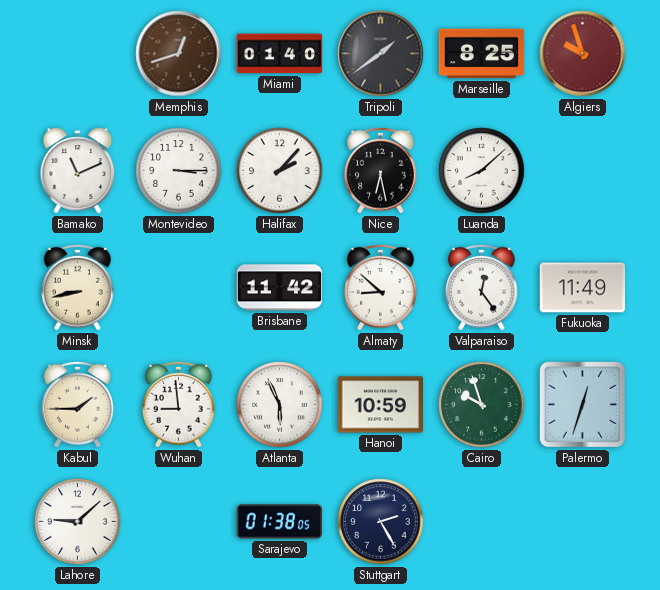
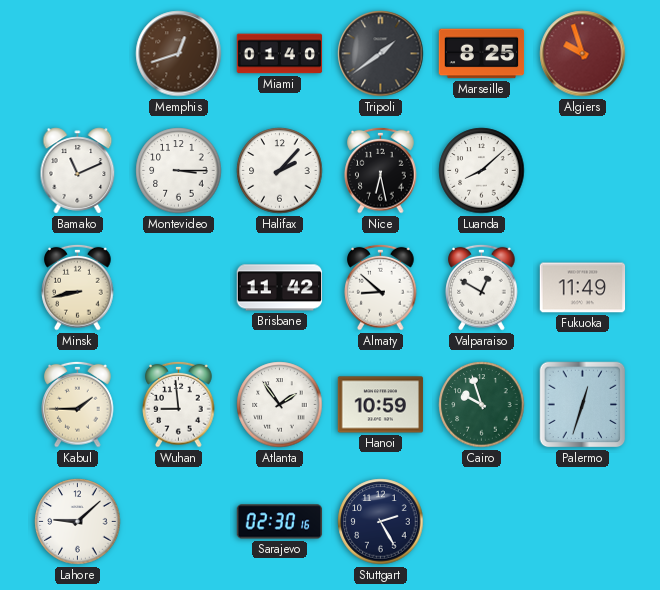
Valparaiso: 12:24 -> 12:50 (482, 287)
Atlanta: 5:56 -> 1:54 (280, 405)
Sarajevo: 01:38 -> 02:30 (280, 522)
